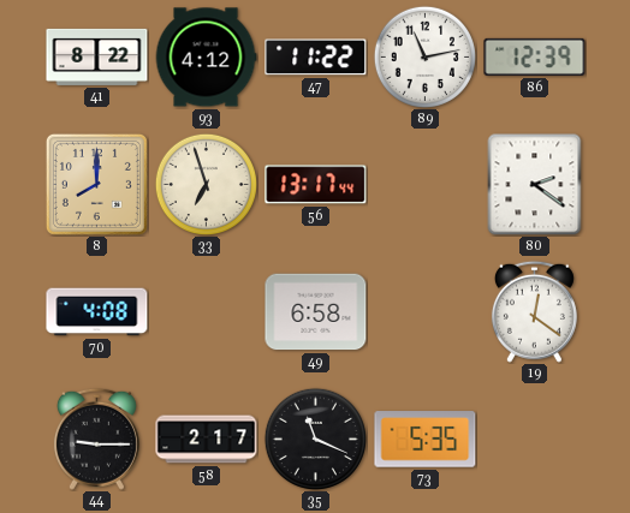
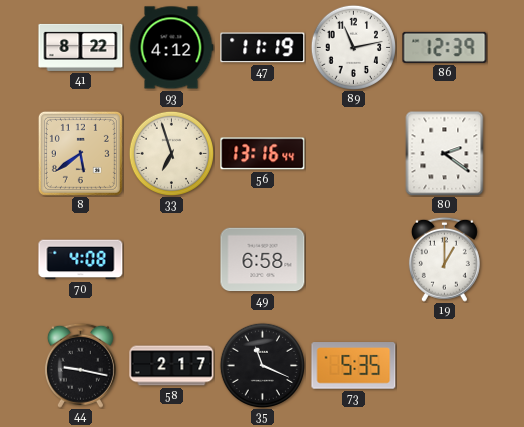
47: 11:22 -> 11:19 (263, 48)
8: 8:00 -> 5:39 (80, 153)
56: 13:17 -> 13:16 (263, 154)
19: 12:21 -> 1:00 (444, 259)
44: 9:15 -> 9:17 (80, 365)
